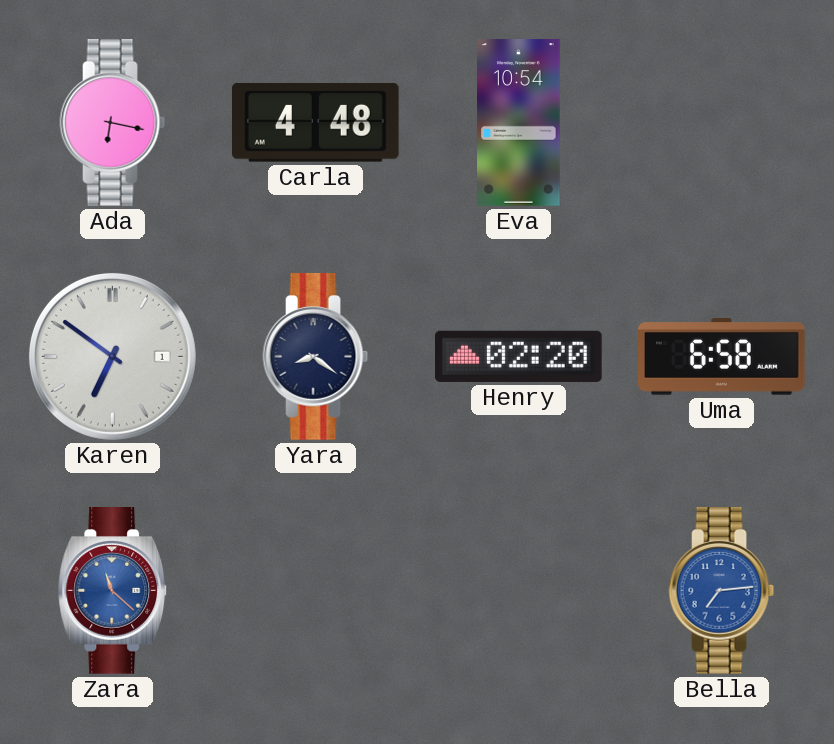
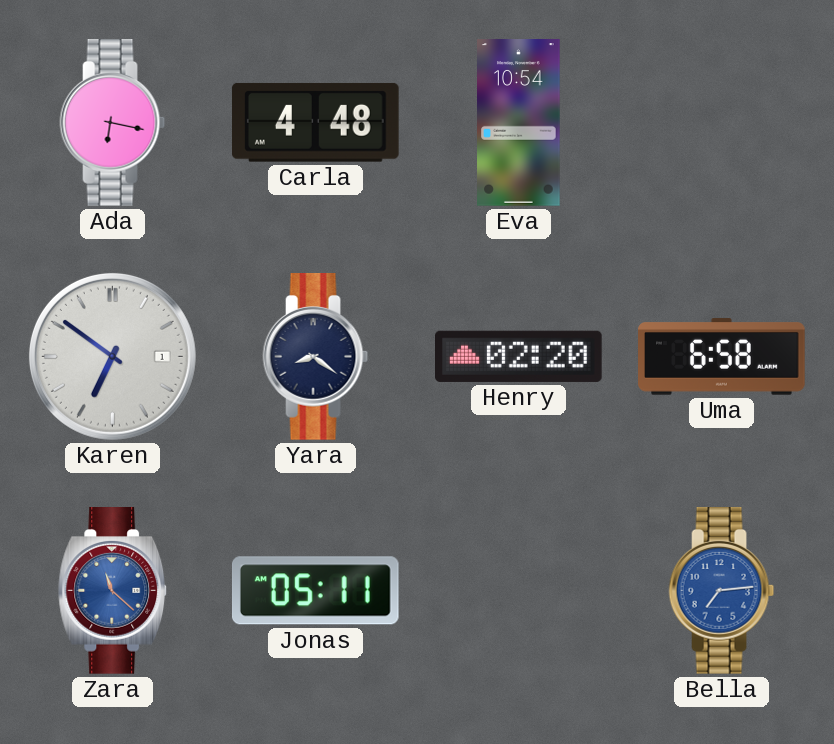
Jonas: none -> 05:11 (315, 591)
